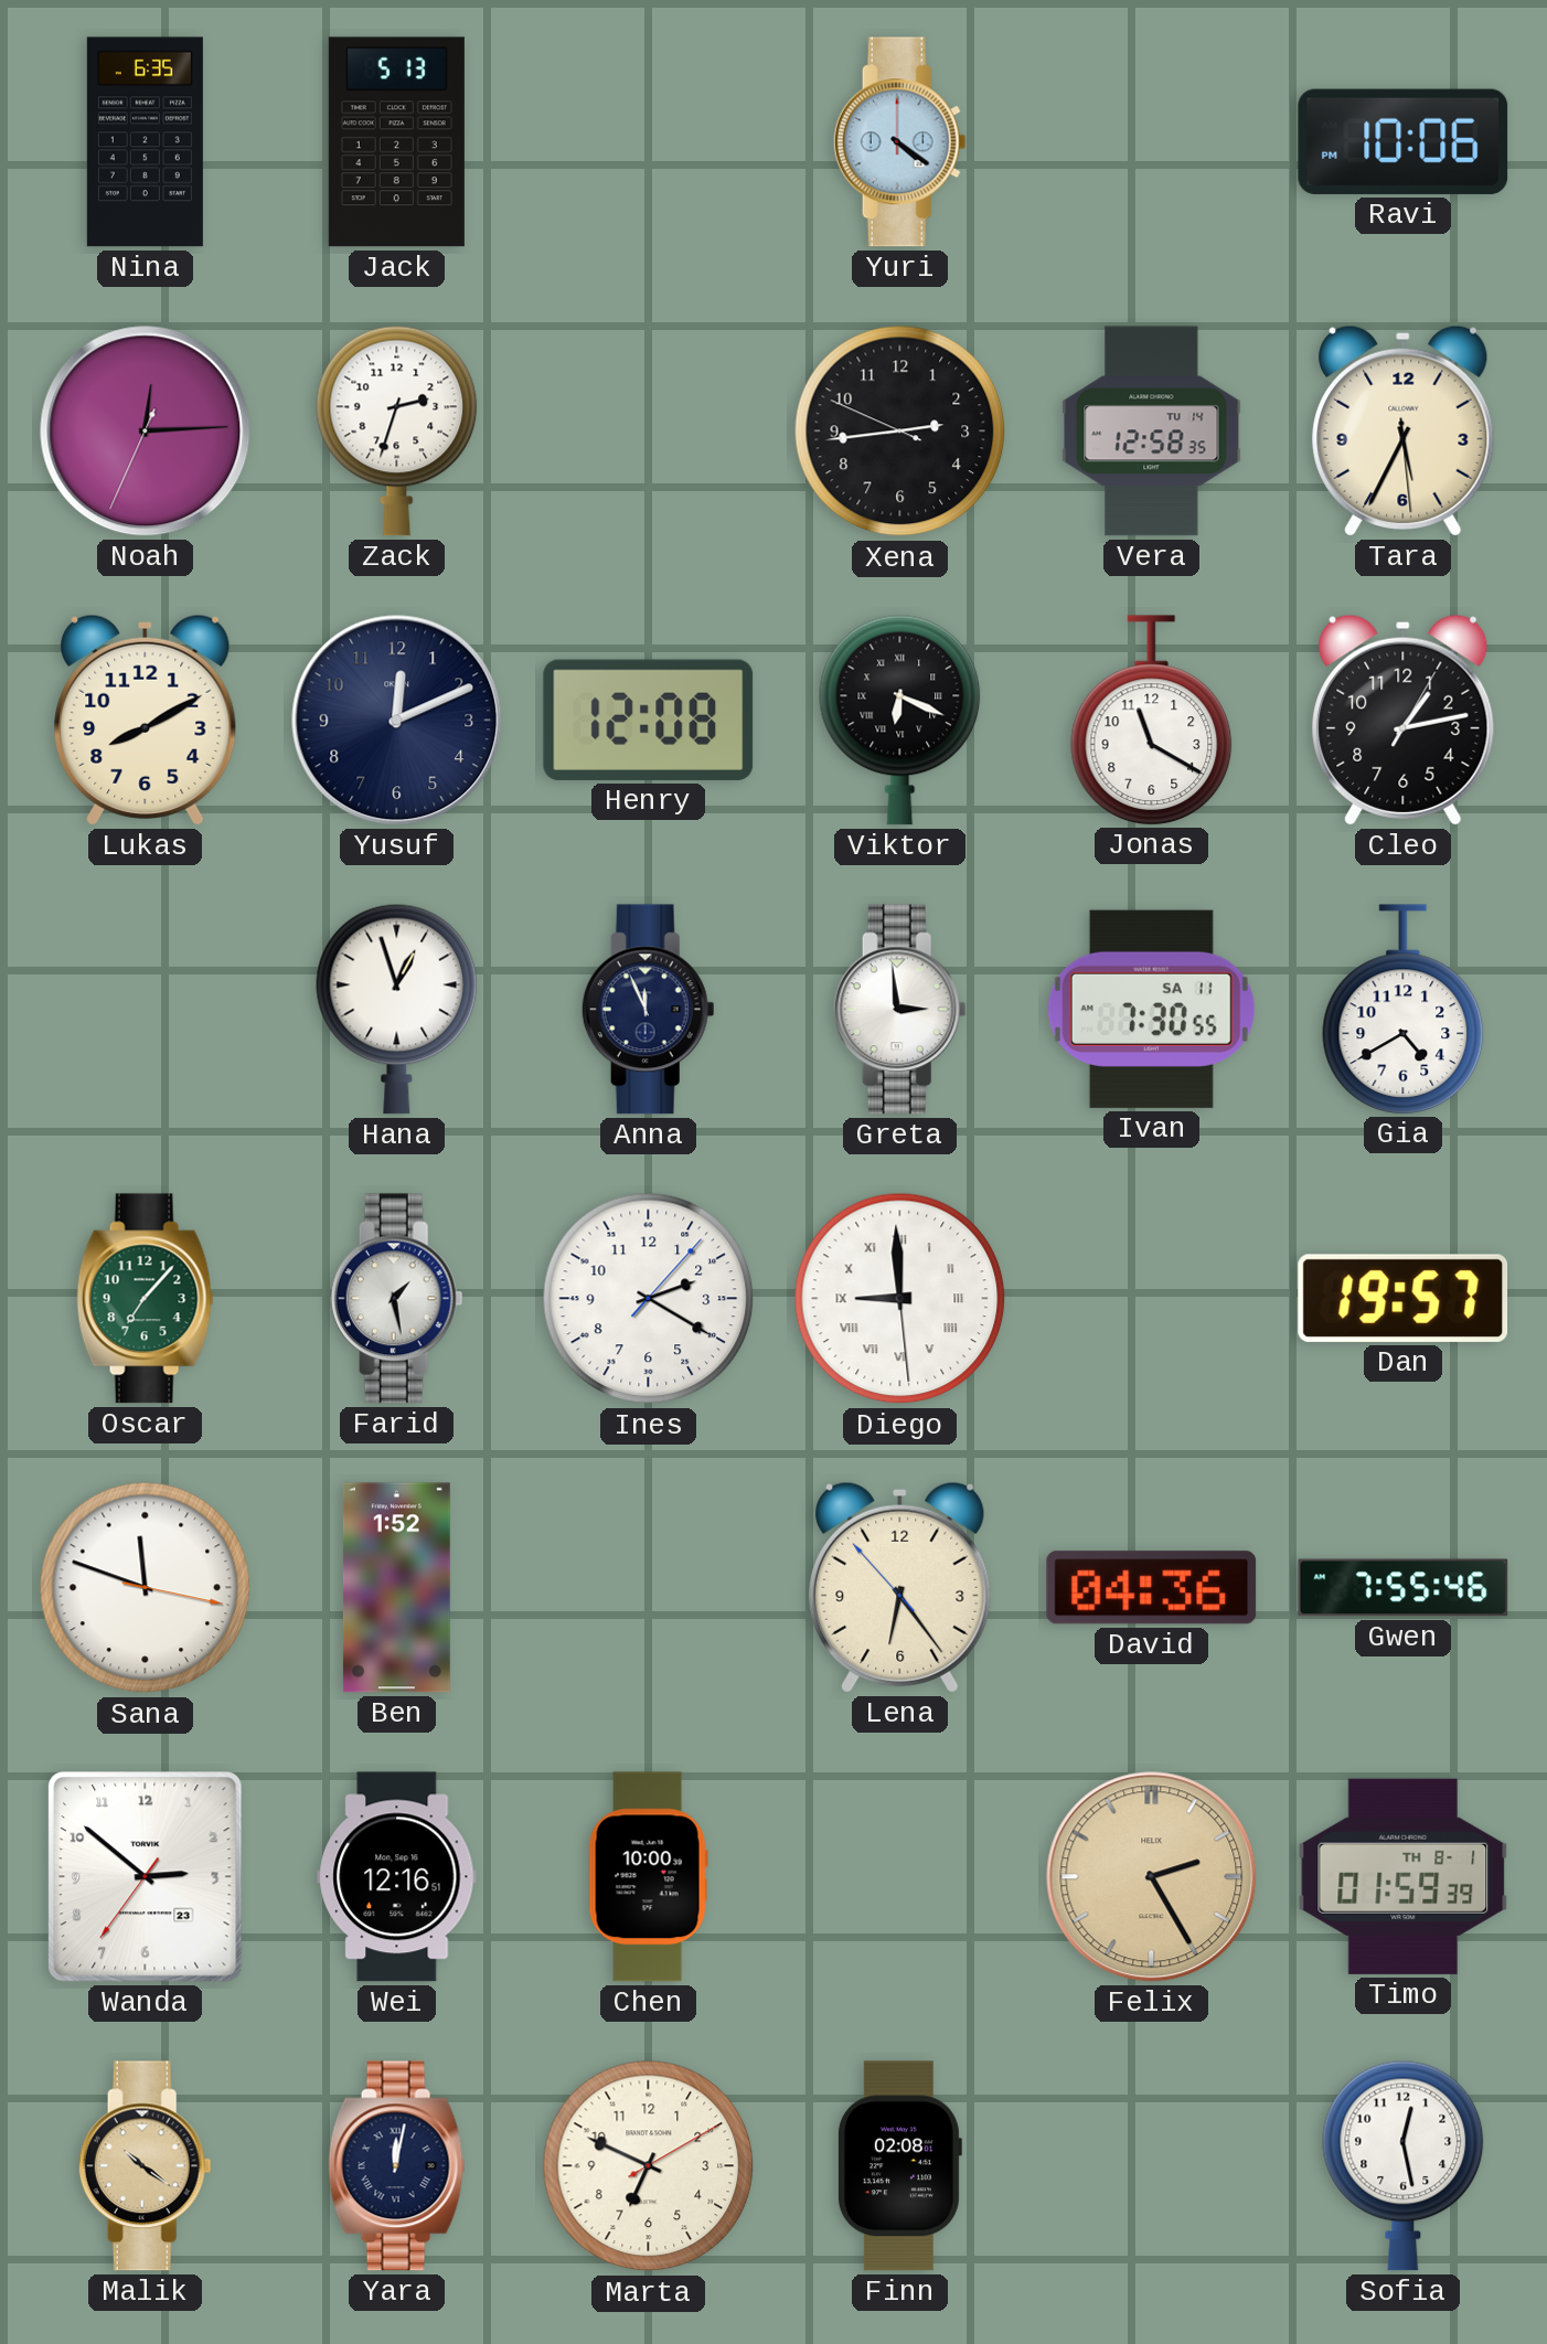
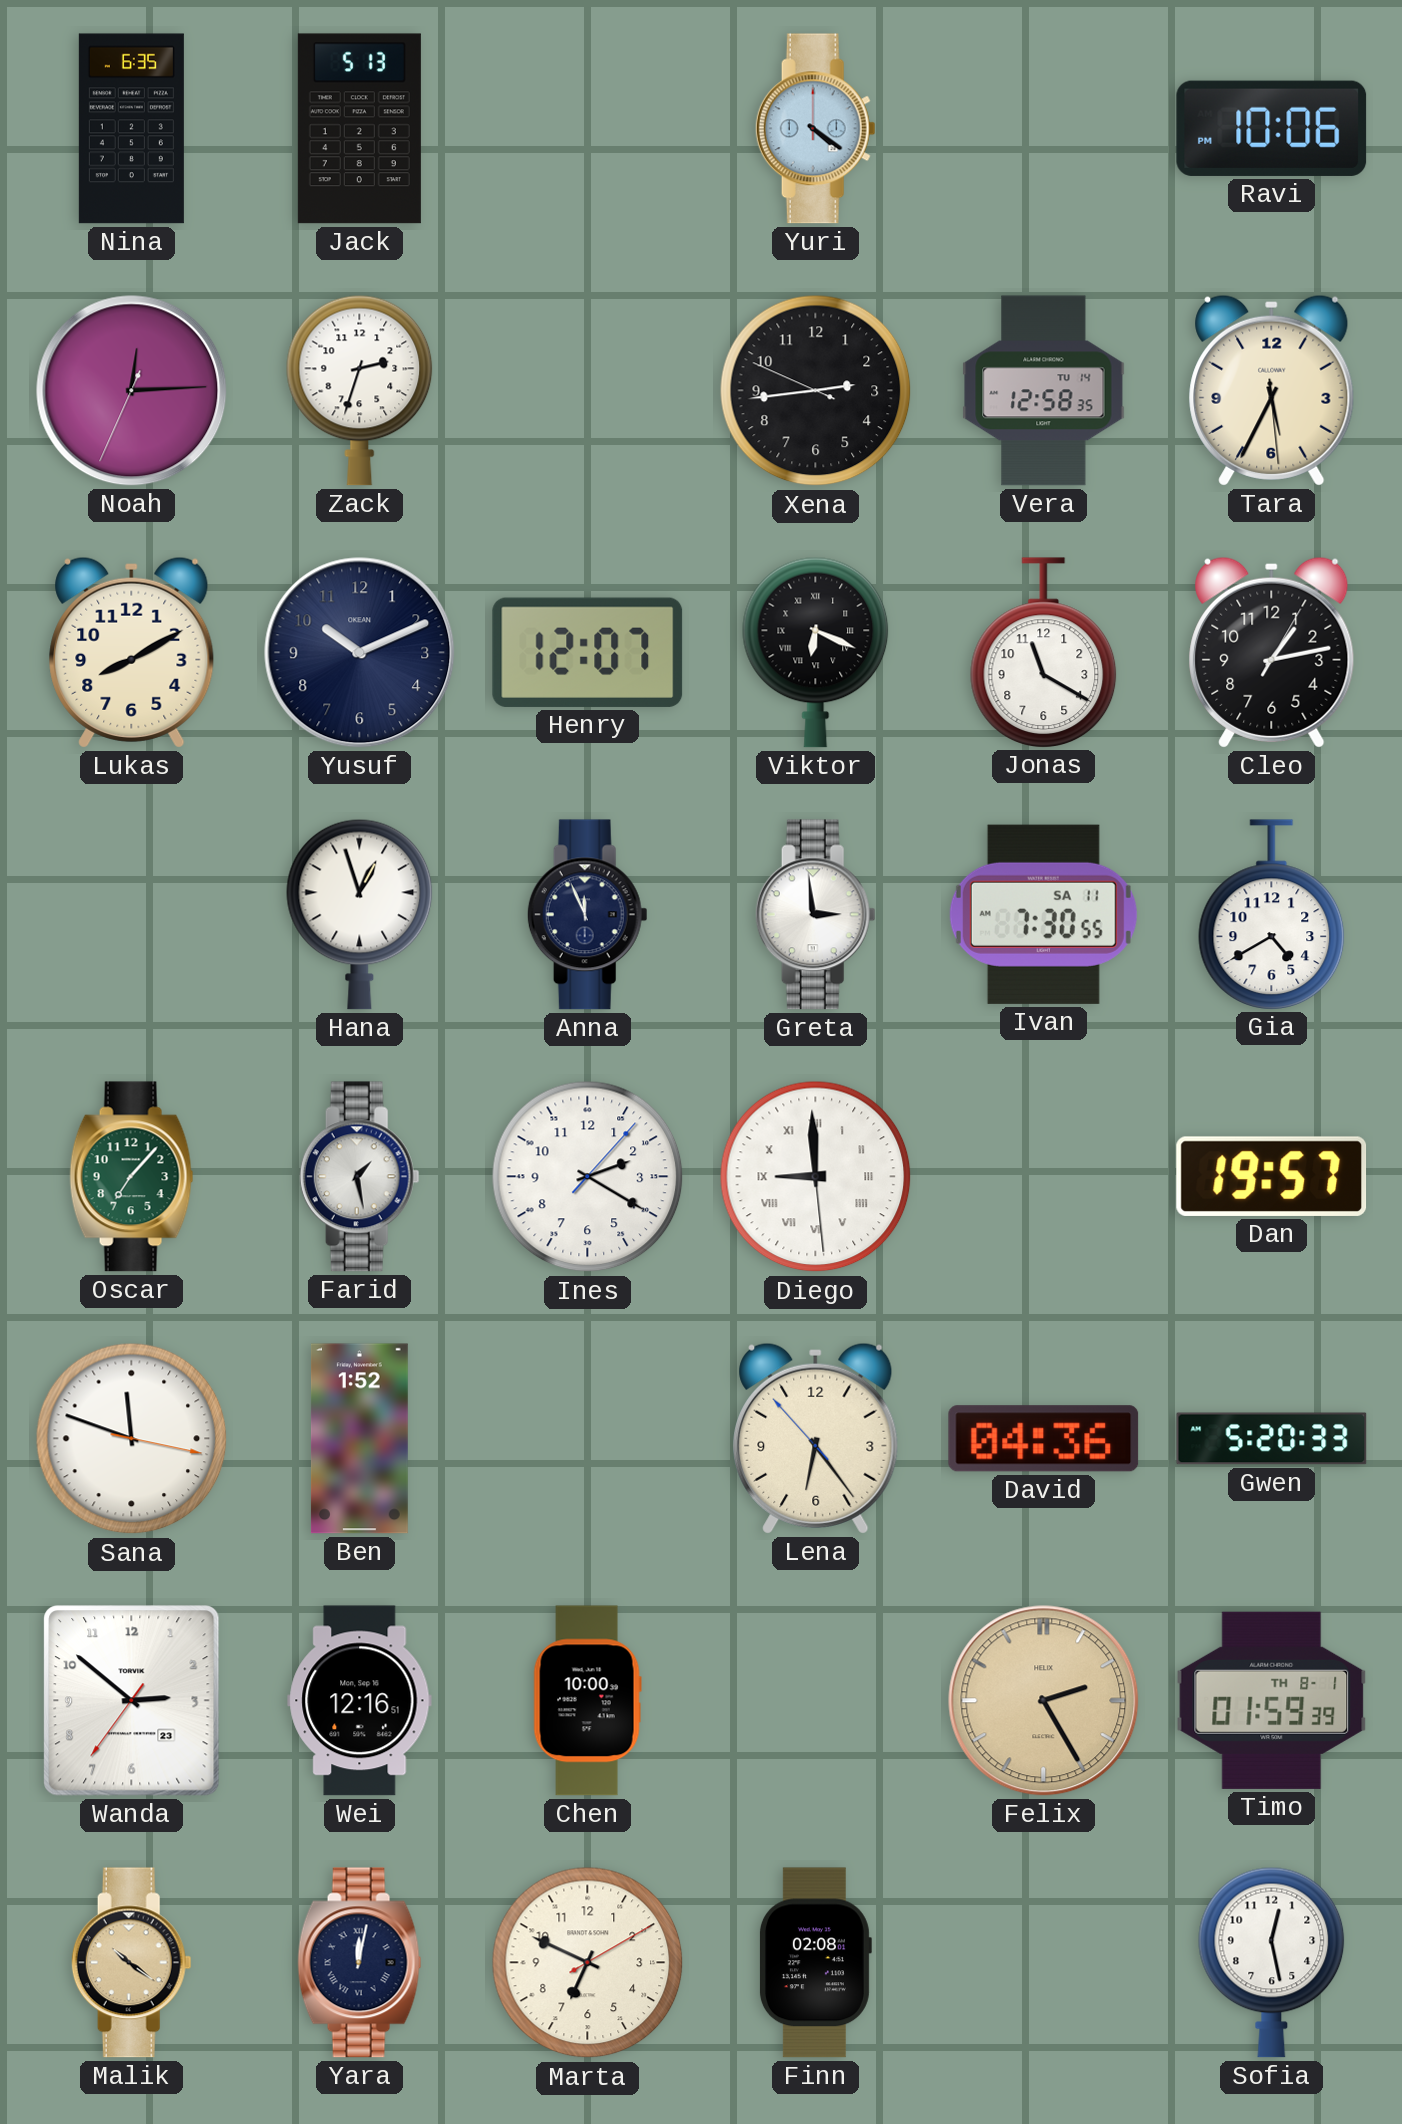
Yusuf: 12:11 -> 10:11 (360, 653)
Henry: 12:08 -> 12:07 (588, 652)
Gwen: 7:55 -> 5:20 (1272, 1439)
